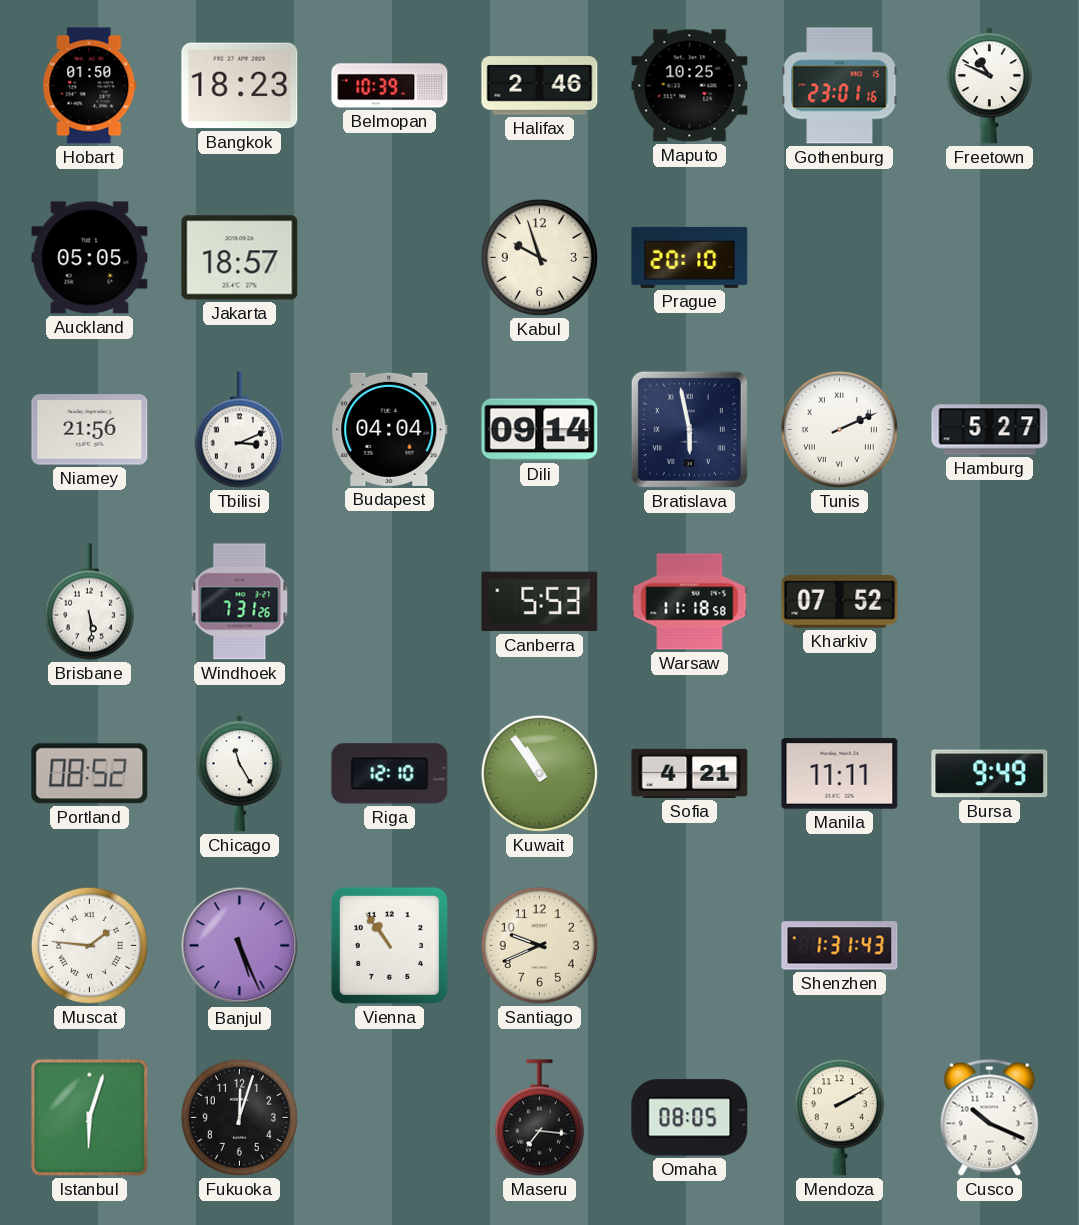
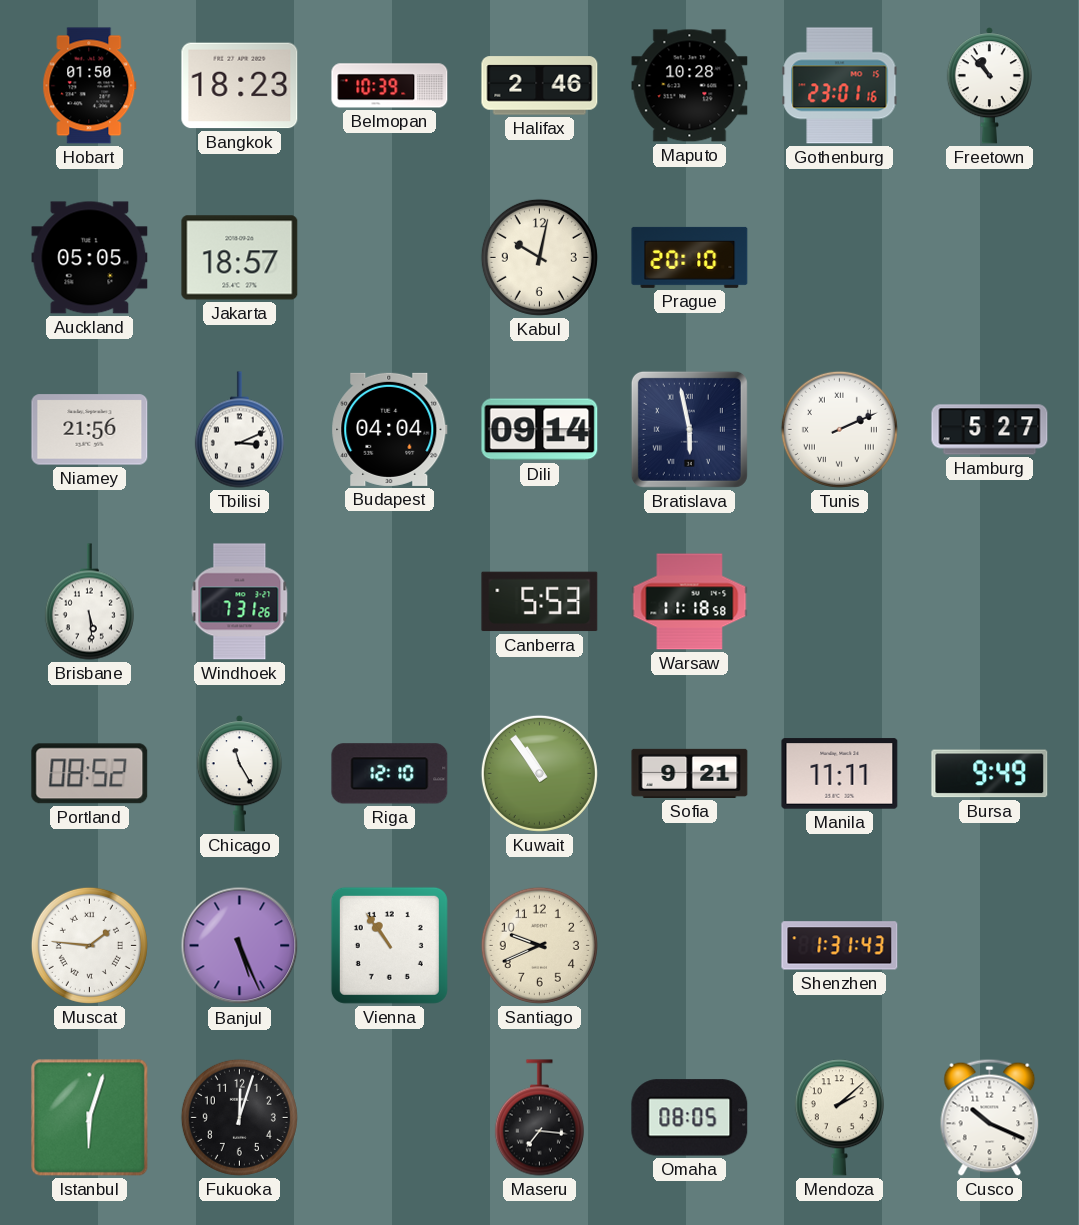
Maputo: 10:25 -> 10:28 (690, 86)
Freetown: 10:49 -> 10:53 (989, 86)
Kabul: 9:57 -> 10:02 (539, 257)
Kharkiv: 07:52 -> none (840, 602)
Sofia: 4:21 -> 9:21 (690, 773)
Mendoza: 2:10 -> 2:08 (839, 1118)
